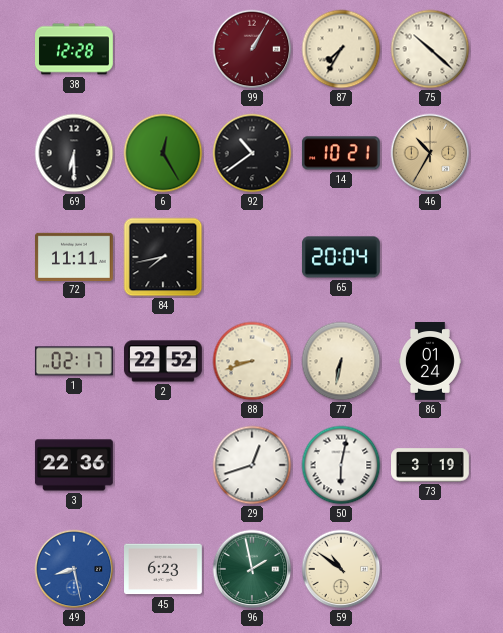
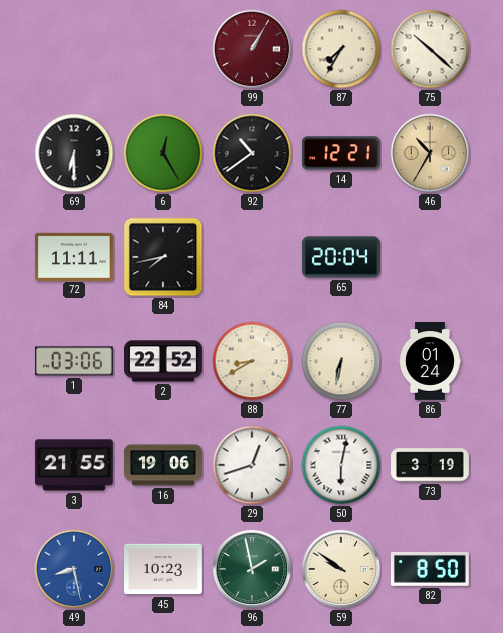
38: 12:28 -> none (75, 49)
14: 10:21 -> 12:21 (341, 153)
1: 02:17 -> 03:06 (74, 361)
88: 8:42 -> 8:40 (252, 361)
3: 22:36 -> 21:55 (74, 465)
16: none -> 19:06 (164, 465)
45: 6:23 -> 10:23 (164, 569)
59: 10:51 -> 9:51 (341, 569)
82: none -> 8:50 (430, 569)
